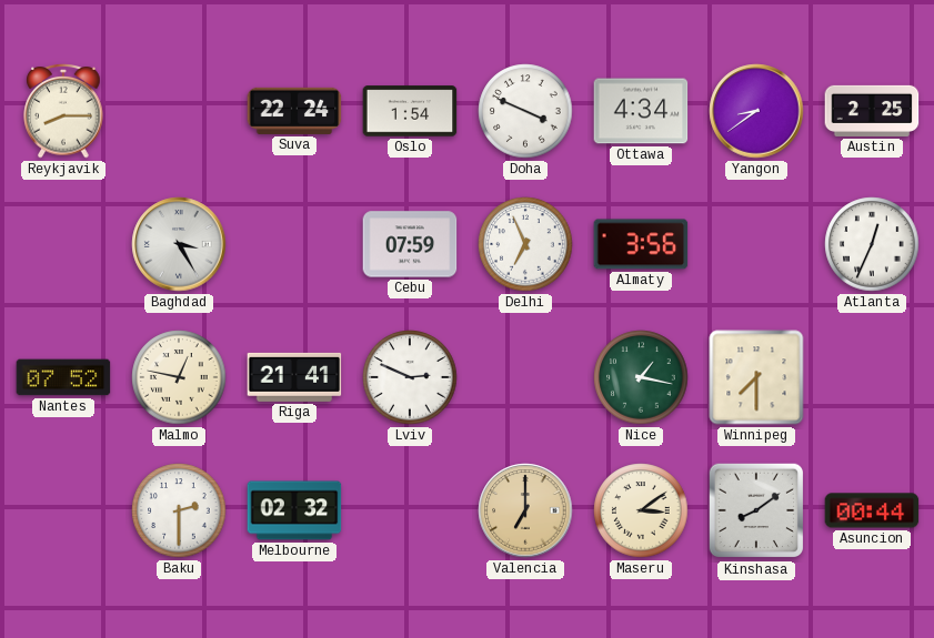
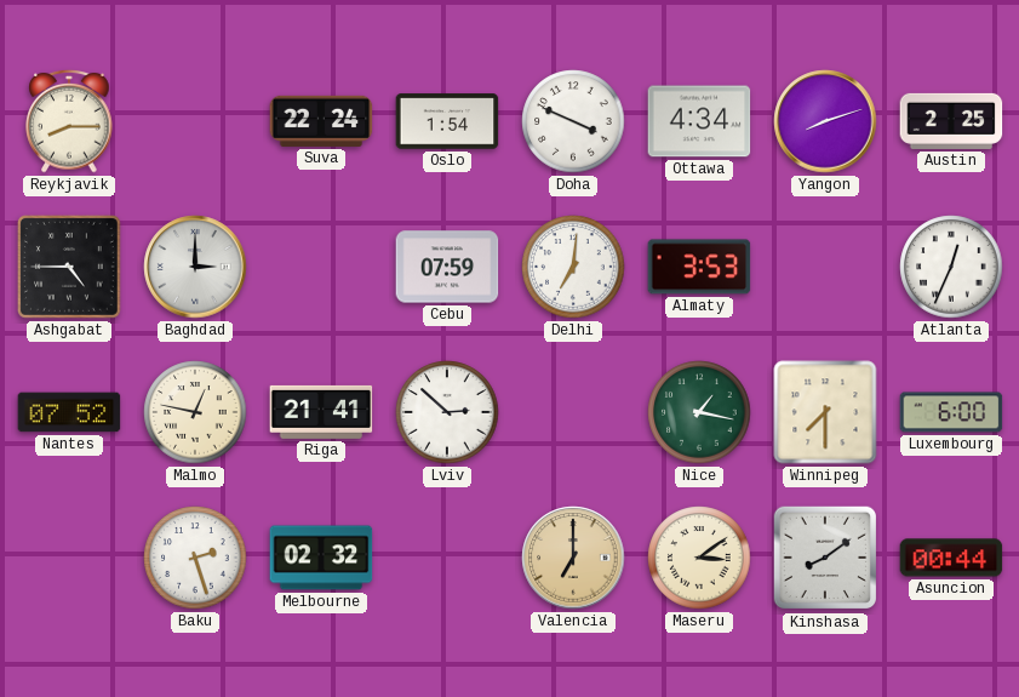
Yangon: 8:39 -> 8:12 (825, 121)
Ashgabat: none -> 4:45 (70, 268)
Baghdad: 3:25 -> 3:00 (195, 267)
Delhi: 6:56 -> 7:01 (573, 267)
Almaty: 3:56 -> 3:53 (699, 267)
Lviv: 2:49 -> 2:52 (447, 412)
Luxembourg: none -> 6:00 (951, 412)
Baku: 2:30 -> 2:27 (195, 558)
